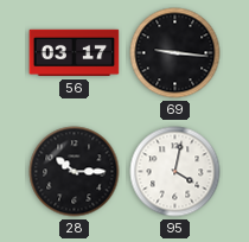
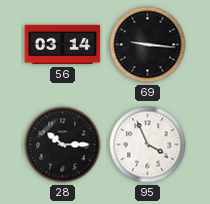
56: 03:17 -> 03:14 (63, 45)
95: 4:02 -> 3:56 (148, 145)
